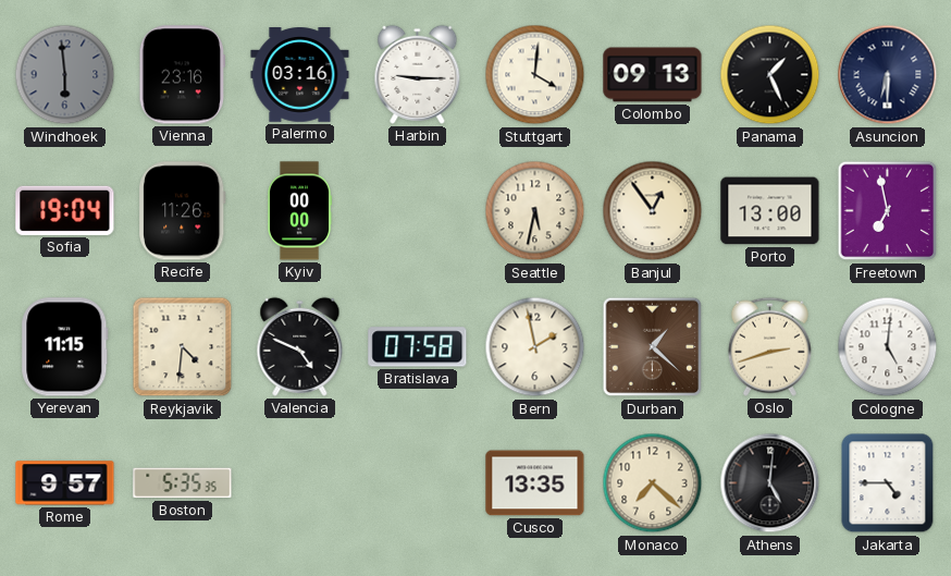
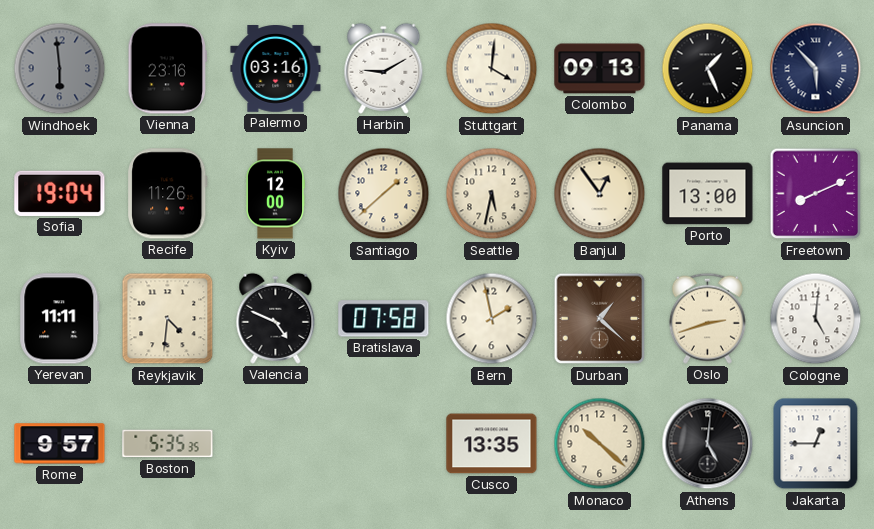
Harbin: 9:15 -> 9:10 (384, 68)
Asuncion: 6:30 -> 5:53 (816, 69)
Kyiv: 00:00 -> 12:00 (274, 194)
Santiago: none -> 1:38 (384, 194)
Freetown: 6:58 -> 8:11 (816, 194)
Yerevan: 11:15 -> 11:11 (60, 319)
Monaco: 7:22 -> 10:22 (600, 444)
Jakarta: 4:45 -> 12:45 (816, 444)
